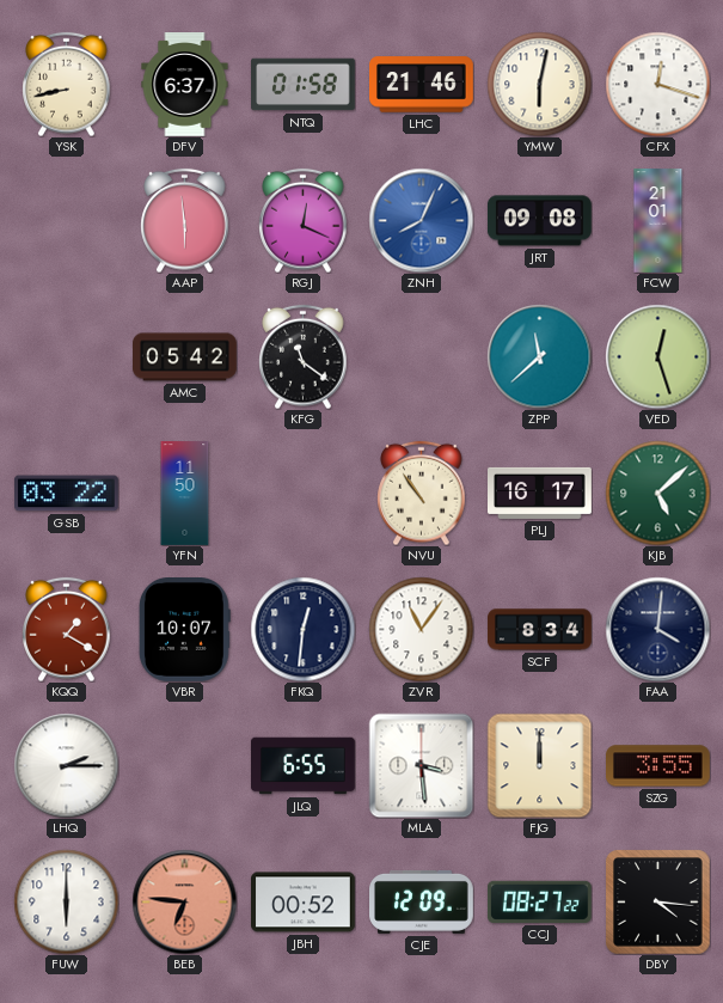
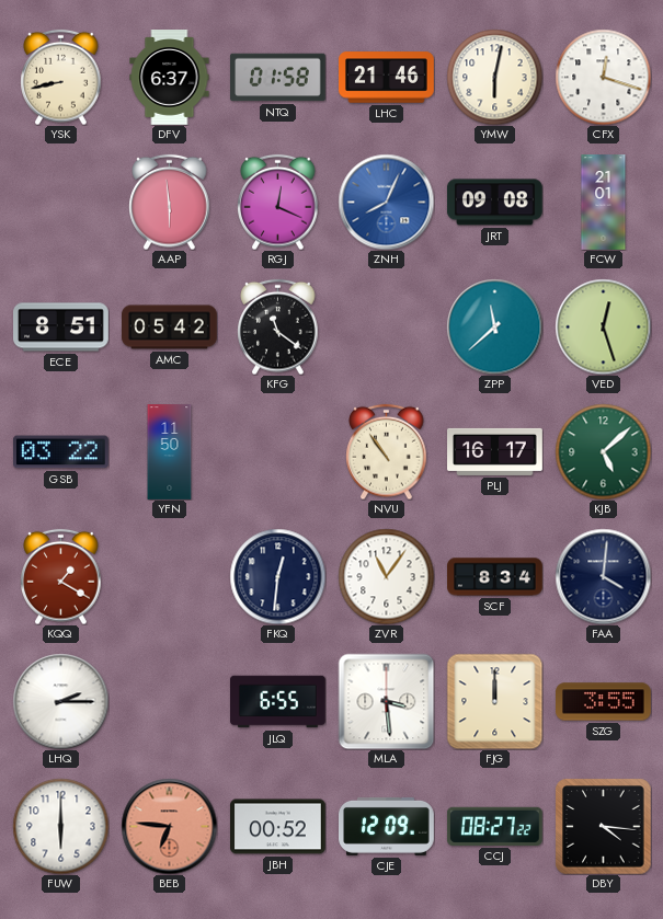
ECE: none -> 8:51 (61, 328)
VBR: 10:07 -> none (184, 630)
